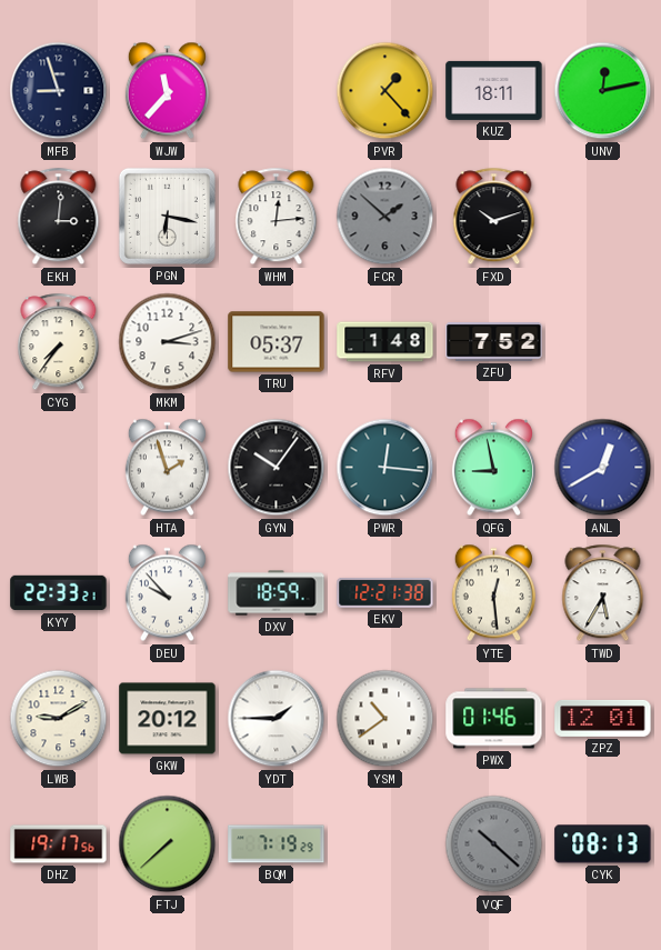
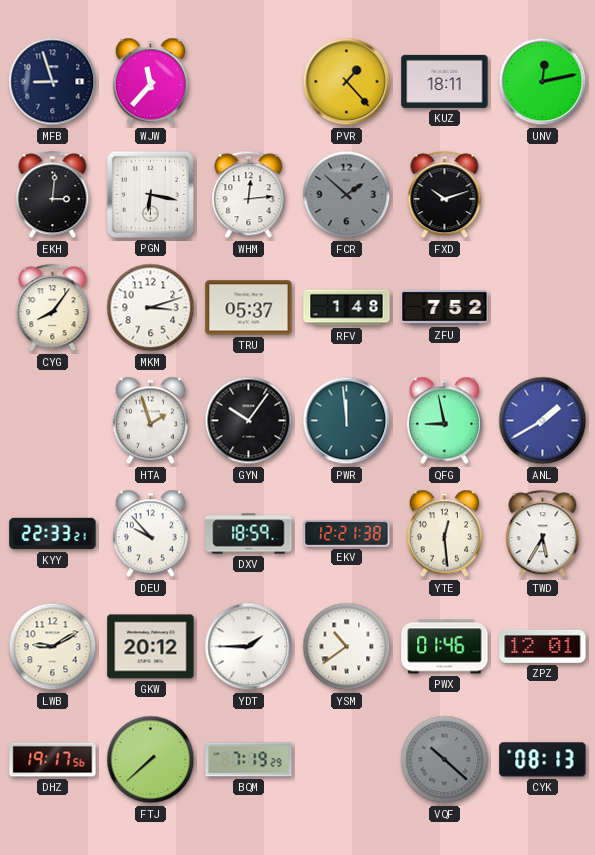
CYG: 7:36 -> 8:06 (53, 308)
PWR: 12:16 -> 11:59 (347, 421)
ANL: 12:40 -> 1:40 (543, 421)
